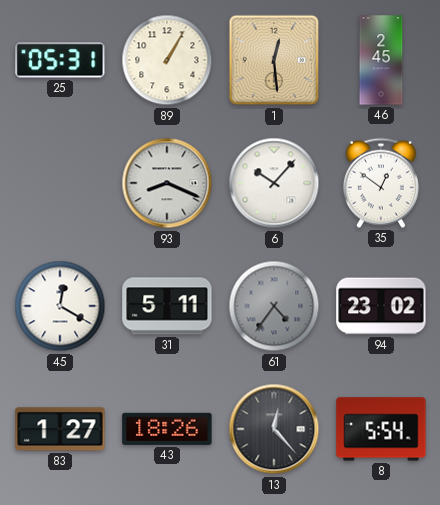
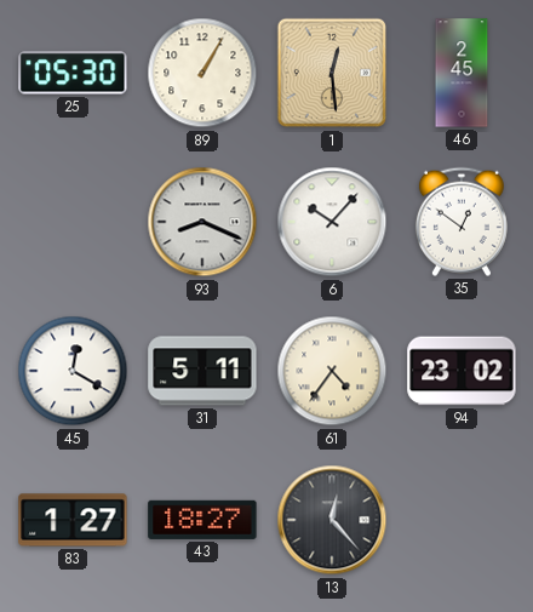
25: 05:31 -> 05:30 (73, 73)
61 dial: grey -> cream (332, 371)
43: 18:26 -> 18:27 (202, 520)
8: 5:54 -> none (381, 429)
